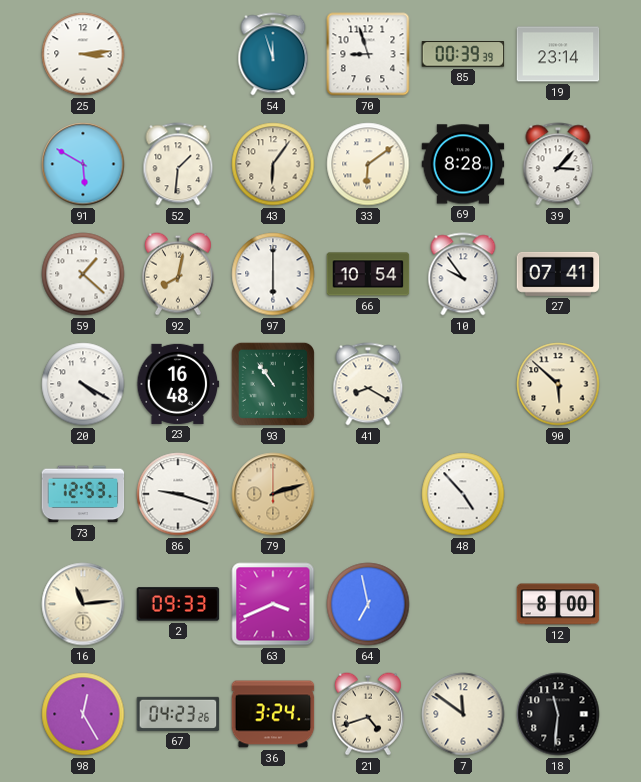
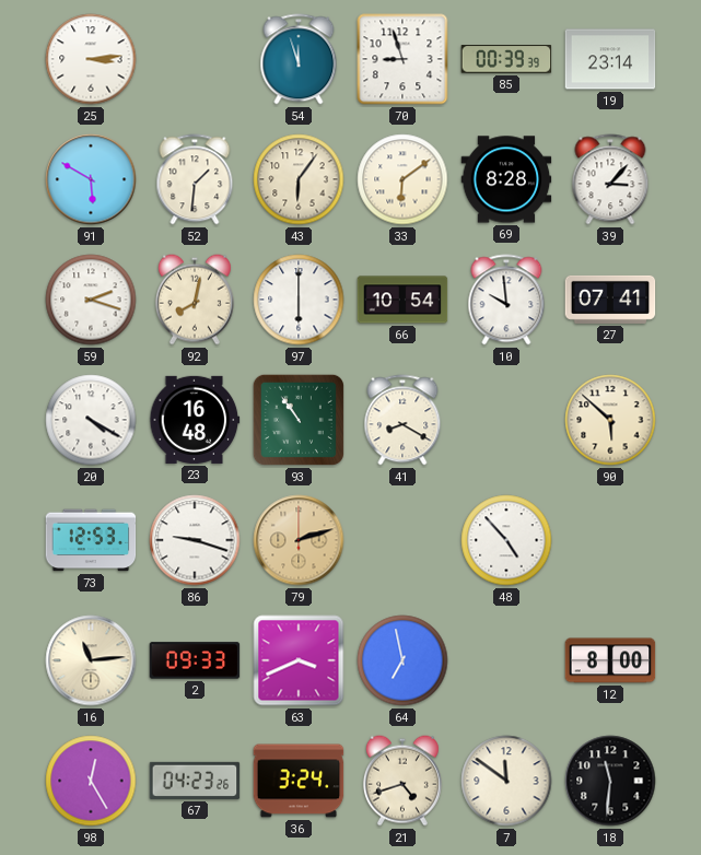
59: 1:22 -> 2:18 (91, 300)
10: 9:54 -> 9:59 (506, 300)
